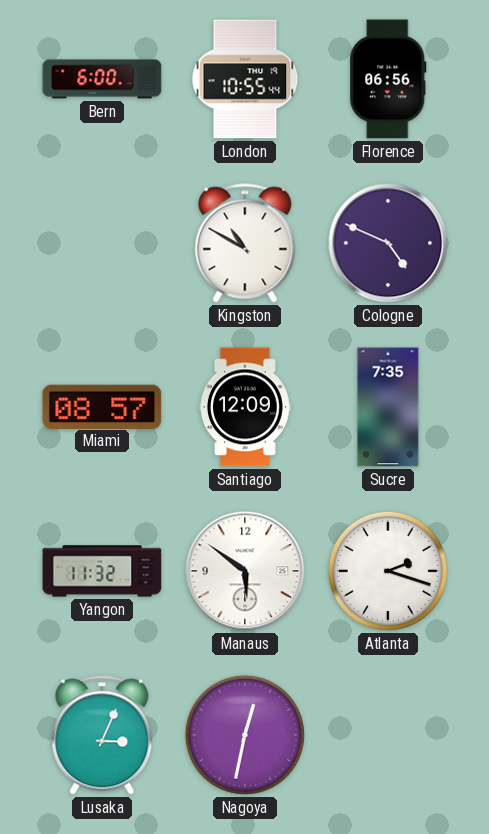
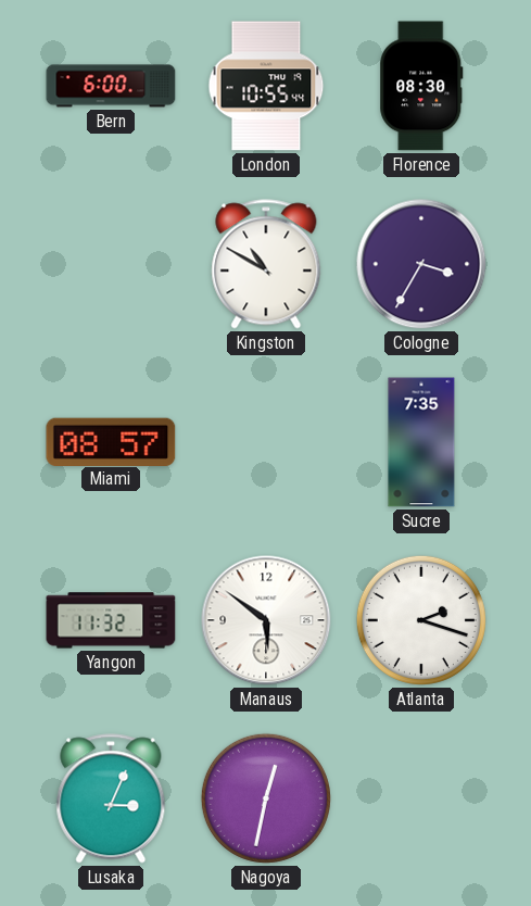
Florence: 06:56 -> 08:30 (421, 86)
Cologne: 4:49 -> 3:35 (421, 264)
Santiago: 12:09 -> none (245, 407)
